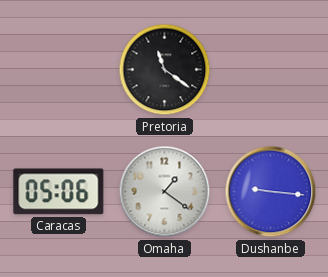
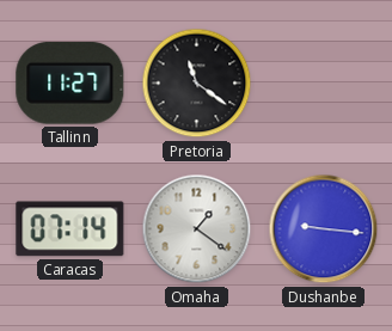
Tallinn: none -> 11:27 (71, 84)
Caracas: 05:06 -> 07:14 (71, 229)
